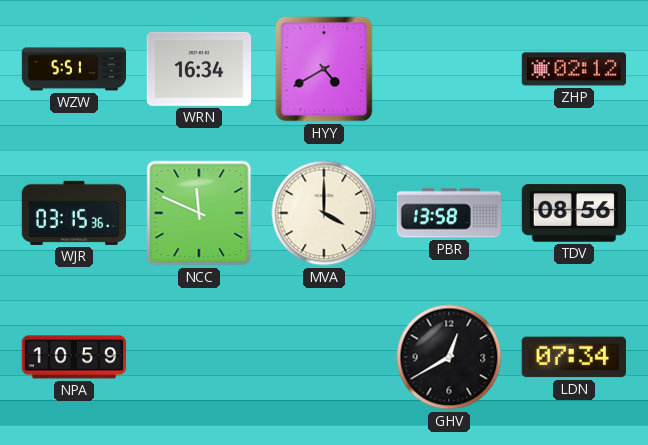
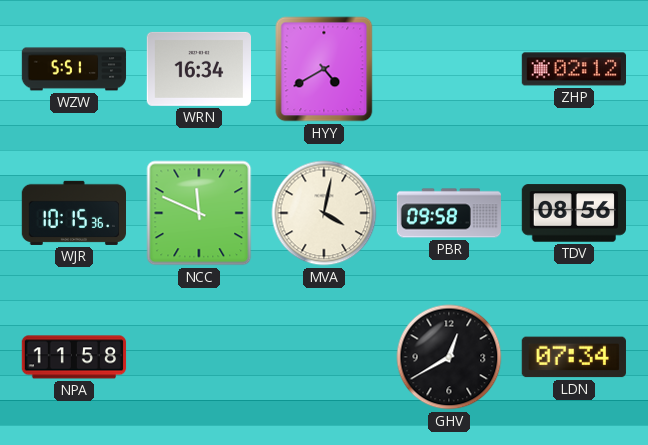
WJR: 03:15 -> 10:15 (73, 213)
MVA: 4:00 -> 4:02 (324, 213)
PBR: 13:58 -> 09:58 (448, 213)
NPA: 10:59 -> 11:58 (74, 357)
